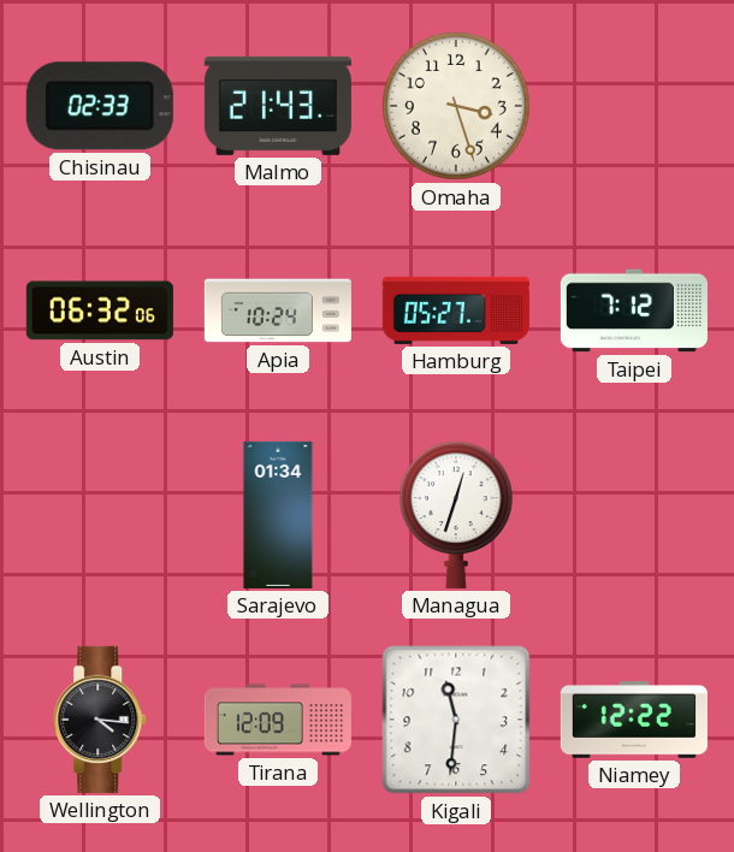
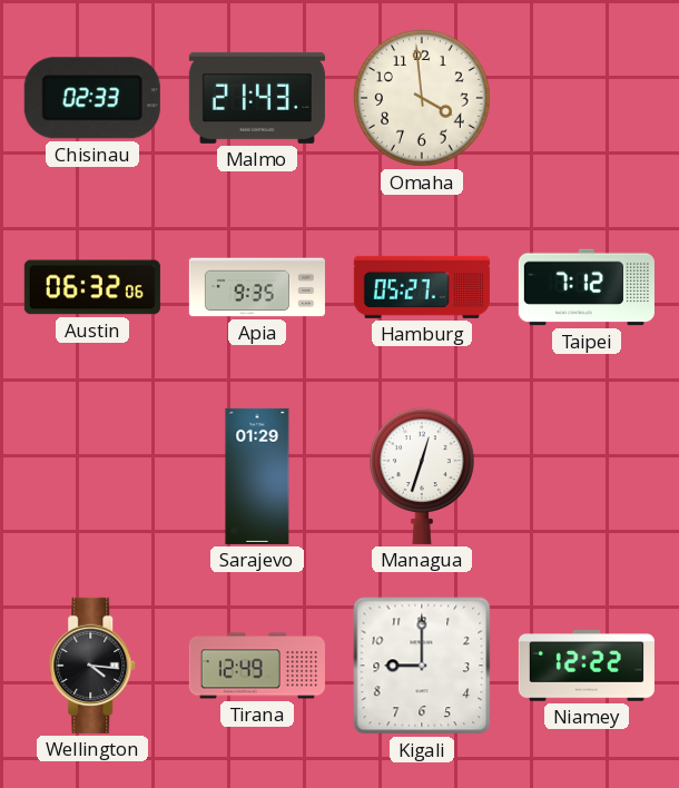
Omaha: 3:27 -> 3:59 (422, 98)
Apia: 10:24 -> 9:35 (257, 287)
Sarajevo: 01:34 -> 01:29 (257, 476)
Tirana: 12:09 -> 12:49 (257, 666)
Kigali: 11:31 -> 9:00 (422, 666)
